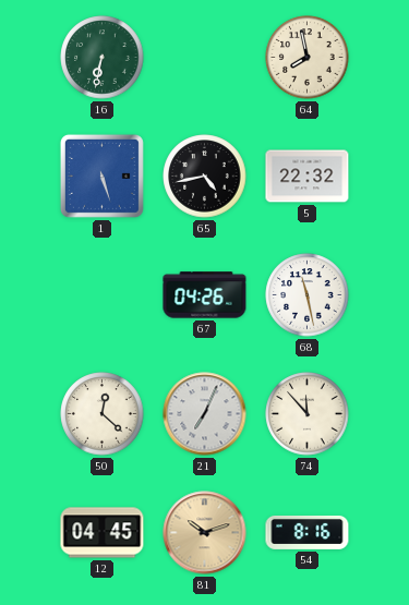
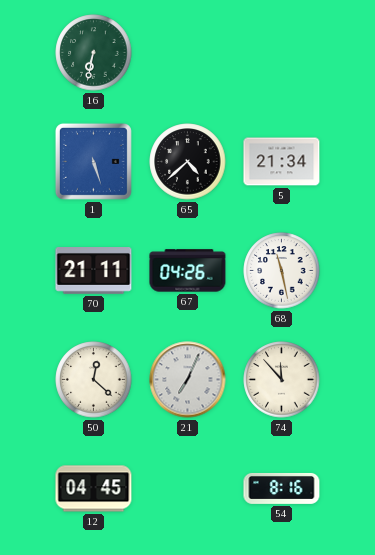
64: 7:58 -> none (308, 58)
65: 4:43 -> 4:38 (188, 162)
5: 22:32 -> 21:34 (282, 162)
70: none -> 21:11 (94, 271)
81: 10:12 -> none (205, 533)
